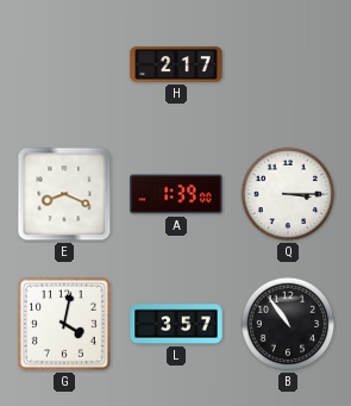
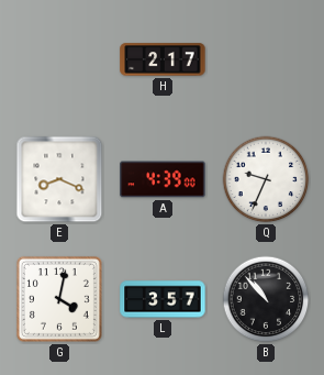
A: 1:39 -> 4:39 (163, 179)
Q: 3:15 -> 9:34 (266, 179)
B: 10:54 -> 10:53 (266, 299)
